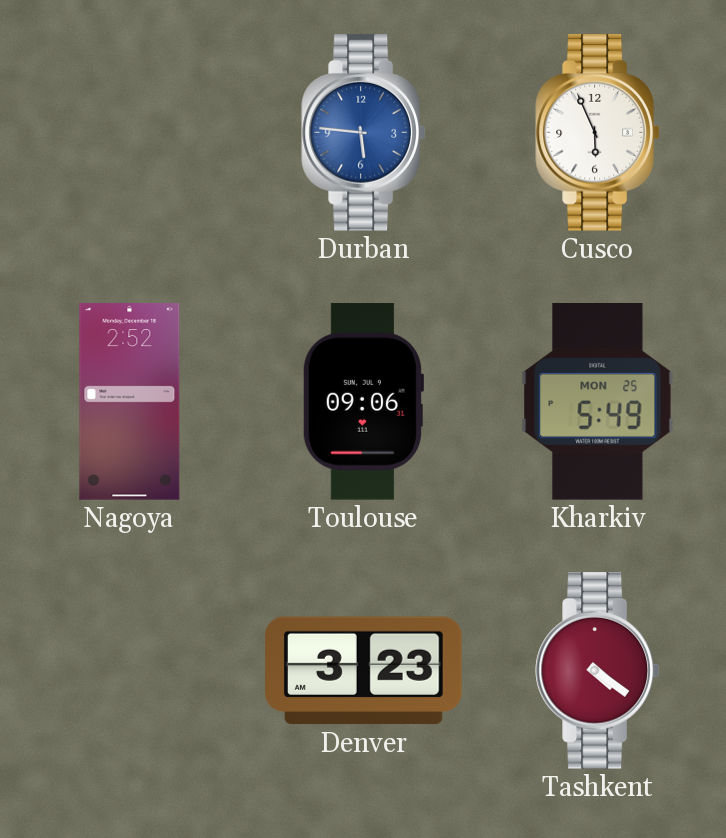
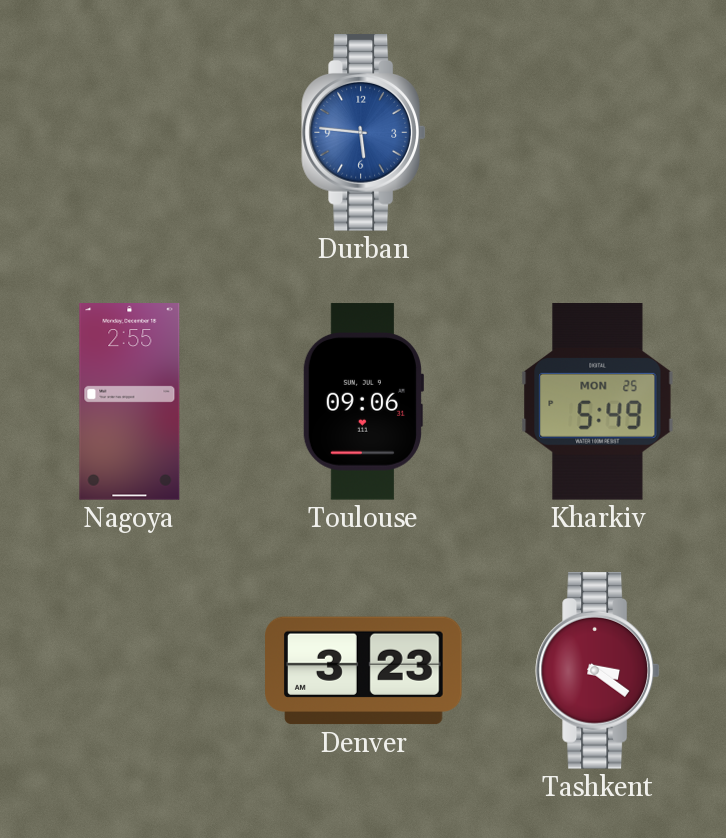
Cusco: 5:56 -> none (598, 133)
Nagoya: 2:52 -> 2:55 (130, 402)
Tashkent: 4:21 -> 3:21 (598, 671)
